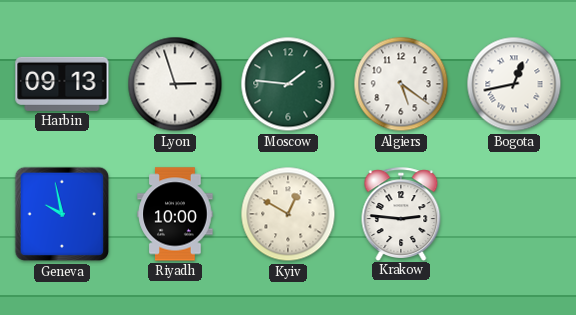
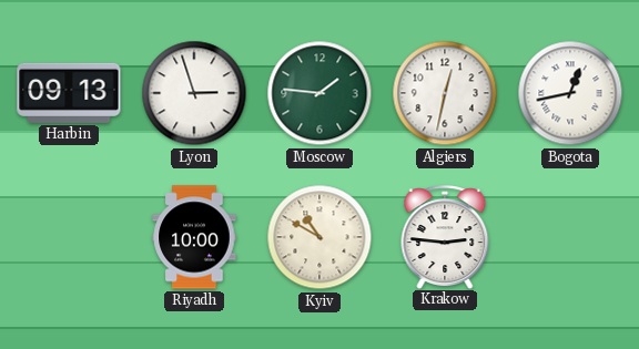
Algiers: 5:21 -> 12:32 (445, 93)
Geneva: 9:58 -> none (62, 214)
Kyiv: 12:50 -> 10:50 (319, 237)
